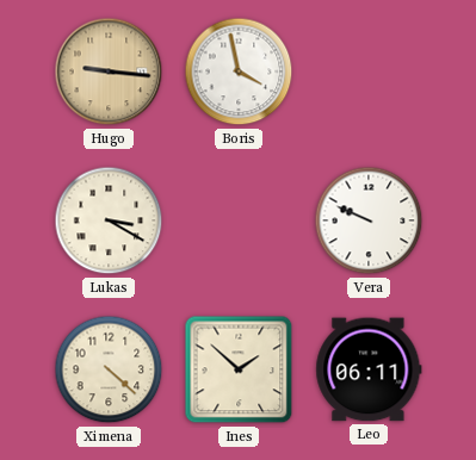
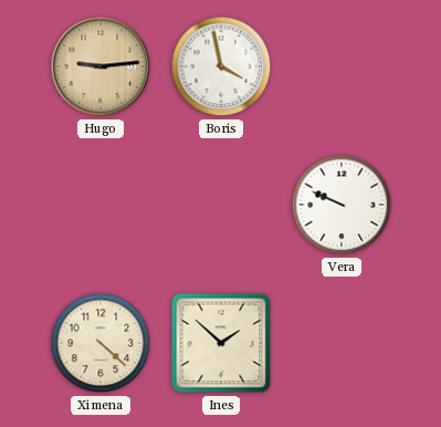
Hugo: 9:16 -> 9:14 (101, 66)
Lukas: 3:20 -> none (109, 220)
Leo: 06:11 -> none (369, 369)
